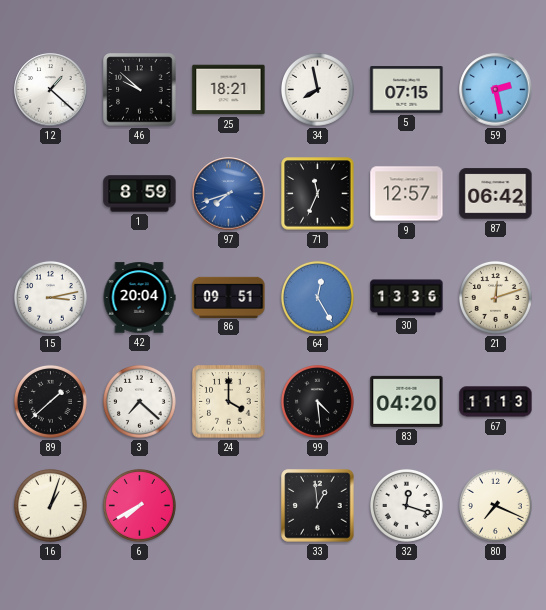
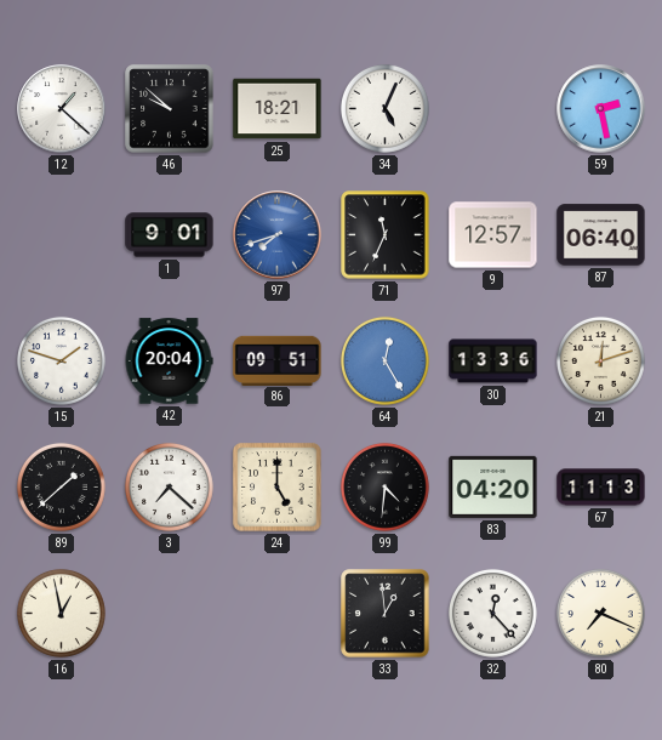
34: 7:58 -> 5:04 (384, 108)
5: 07:15 -> none (407, 90)
1: 8:59 -> 9:01 (170, 235)
87: 06:42 -> 06:40 (601, 235)
15: 3:13 -> 1:48 (61, 360)
24: 4:00 -> 5:00 (278, 488)
99: 4:29 -> 4:31 (384, 486)
16: 1:03 -> 12:58 (61, 613)
6: 7:40 -> none (139, 505)
32: 12:18 -> 12:23 (492, 613)
